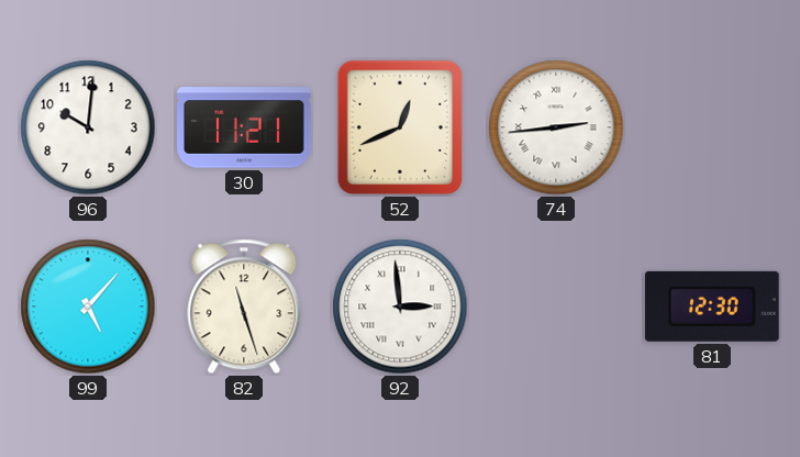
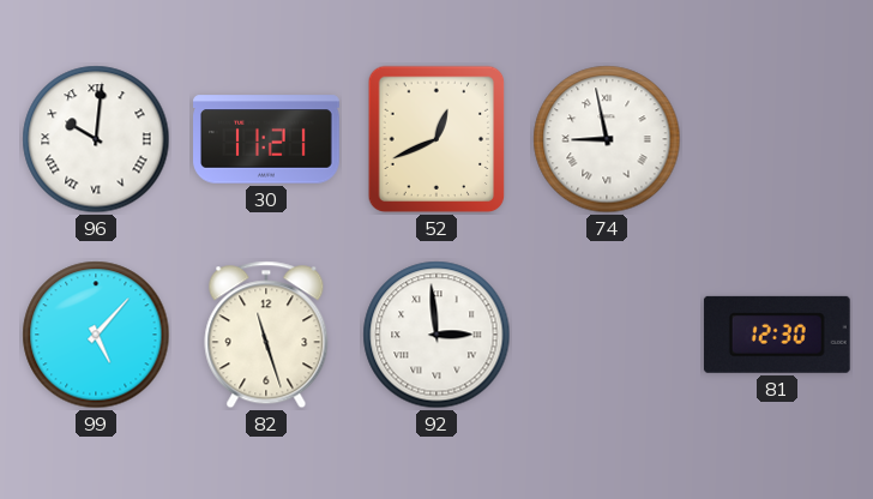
96 numerals: Arabic -> Roman (96, 139)
74: 2:44 -> 8:58 (607, 139)
